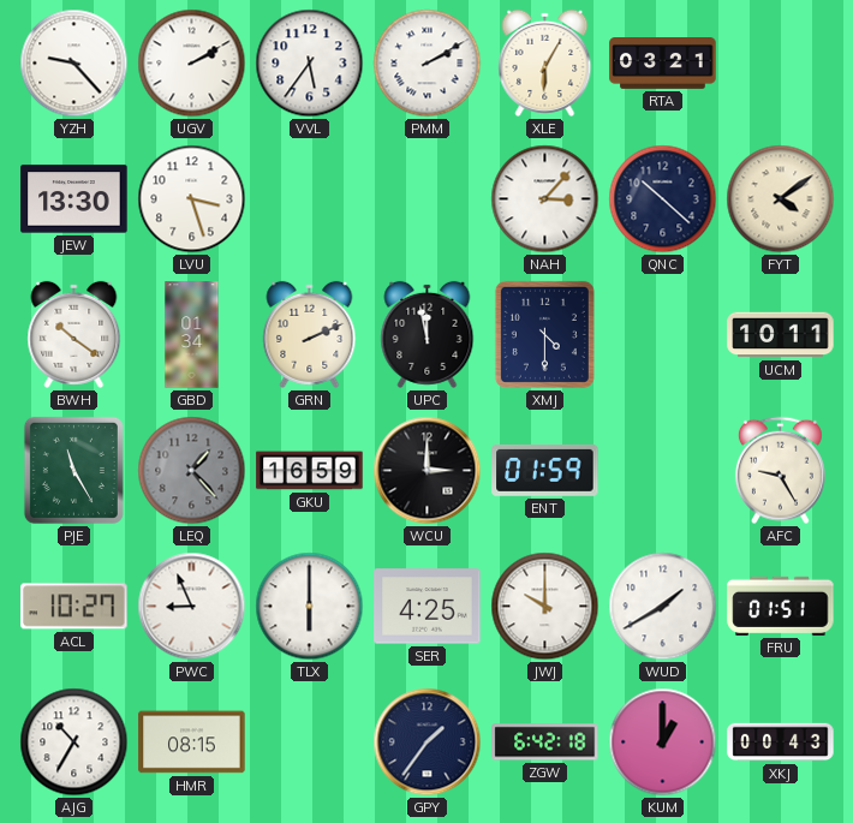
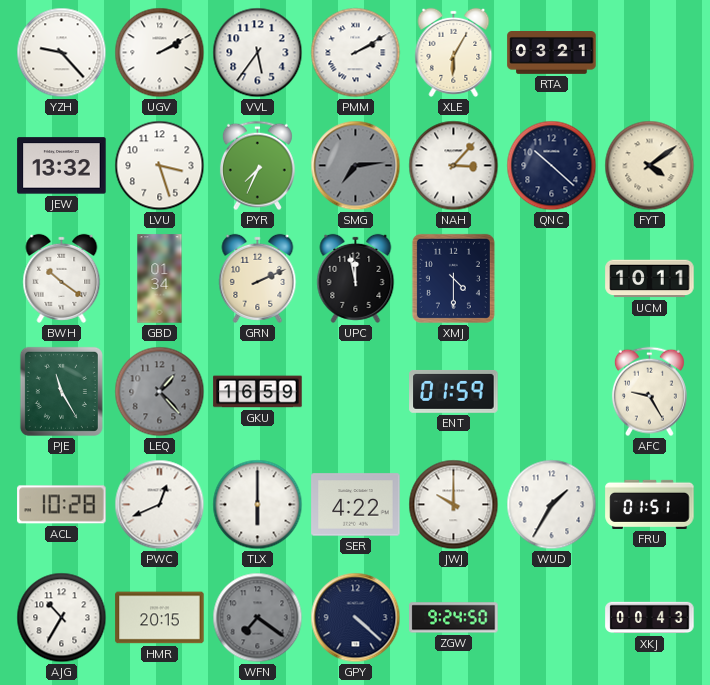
JEW: 13:30 -> 13:32 (62, 166)
PYR: none -> 7:34 (257, 166)
SMG: none -> 7:14 (356, 166)
WCU: 3:00 -> none (428, 471)
ACL: 10:27 -> 10:28 (62, 505)
PWC: 8:56 -> 12:41 (160, 505)
SER: 4:25 -> 4:22 (356, 505)
WUD: 1:40 -> 1:35 (552, 505)
HMR: 08:15 -> 20:15 (160, 618)
WFN: none -> 7:21 (258, 618)
GPY: 1:36 -> 4:22 (356, 618)
ZGW: 6:42 -> 9:24 (454, 618)
KUM: 1:00 -> none (663, 743)
